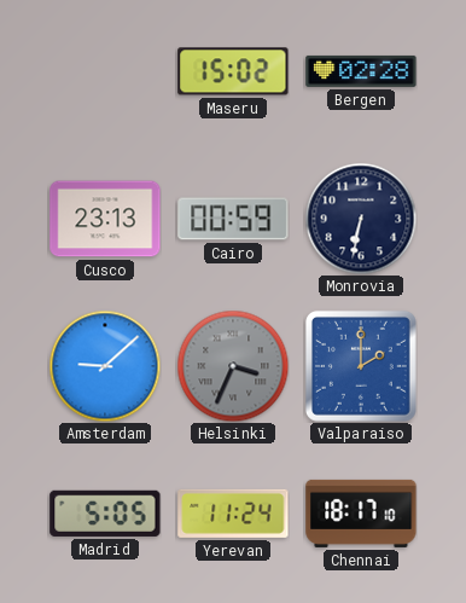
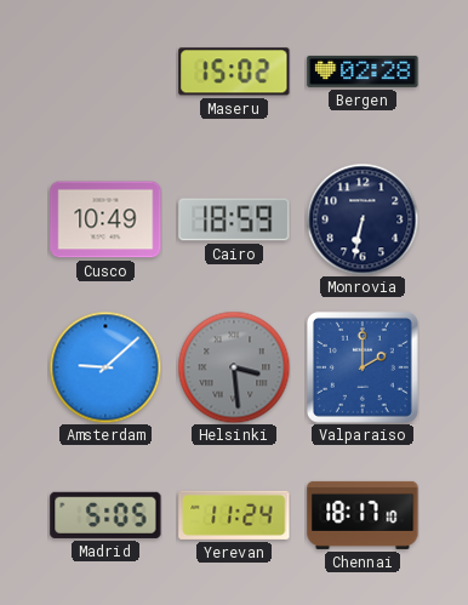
Cusco: 23:13 -> 10:49 (105, 219)
Cairo: 00:59 -> 18:59 (234, 219)
Helsinki: 3:34 -> 3:29 (234, 367)
